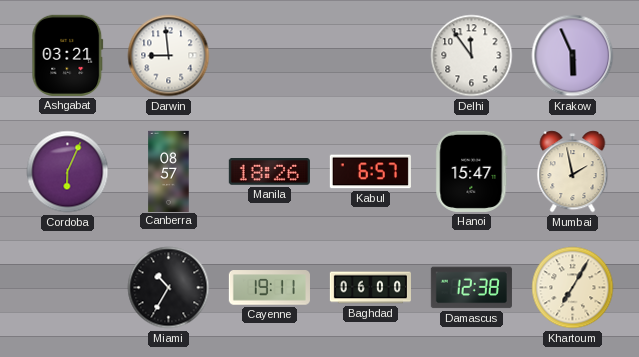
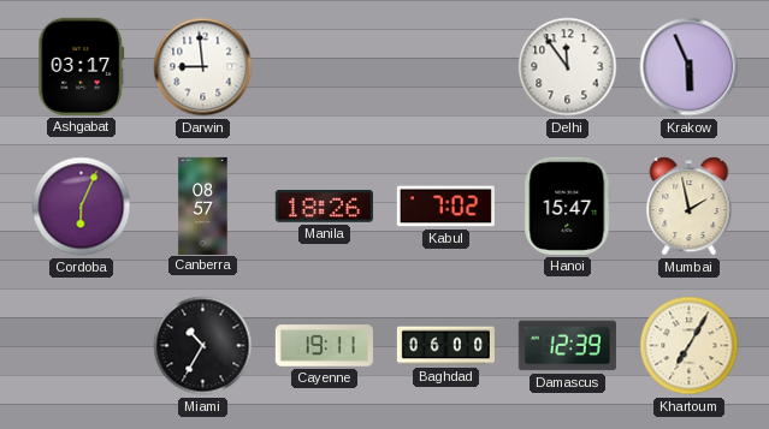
Ashgabat: 03:21 -> 03:17 (82, 66)
Kabul: 6:57 -> 7:02 (445, 207)
Damascus: 12:38 -> 12:39 (567, 346)
